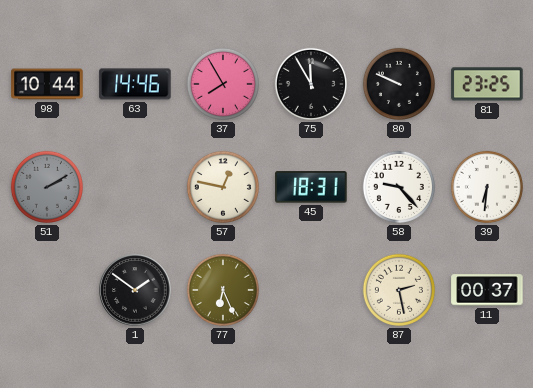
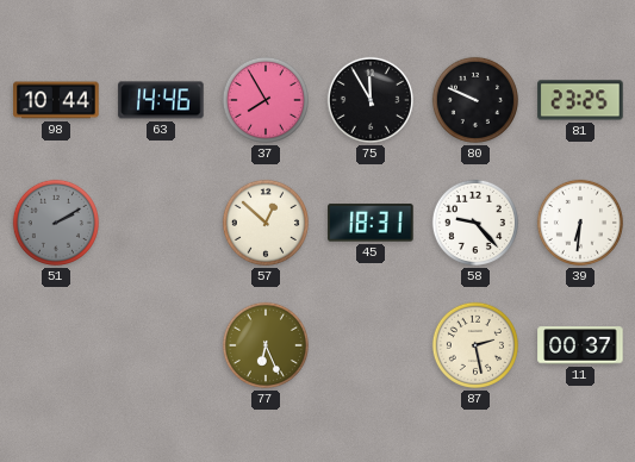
57: 12:47 -> 12:52 (266, 223)
1: 1:51 -> none (135, 290)
